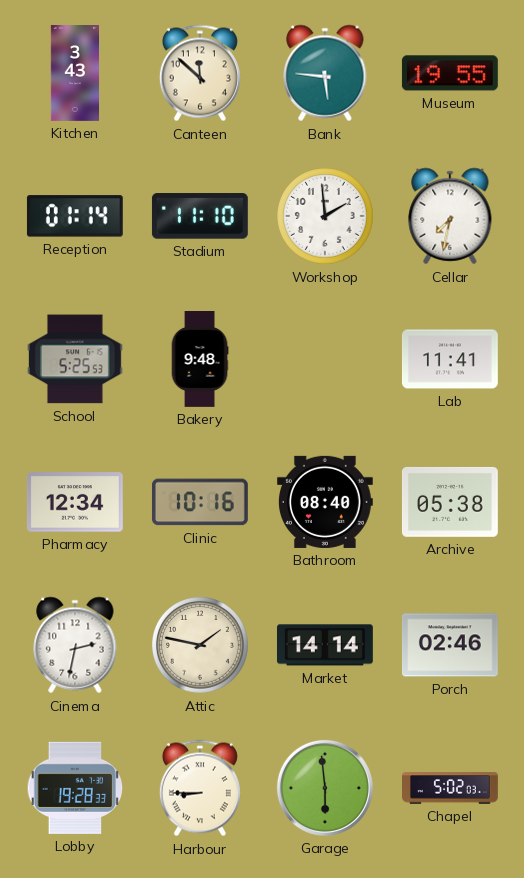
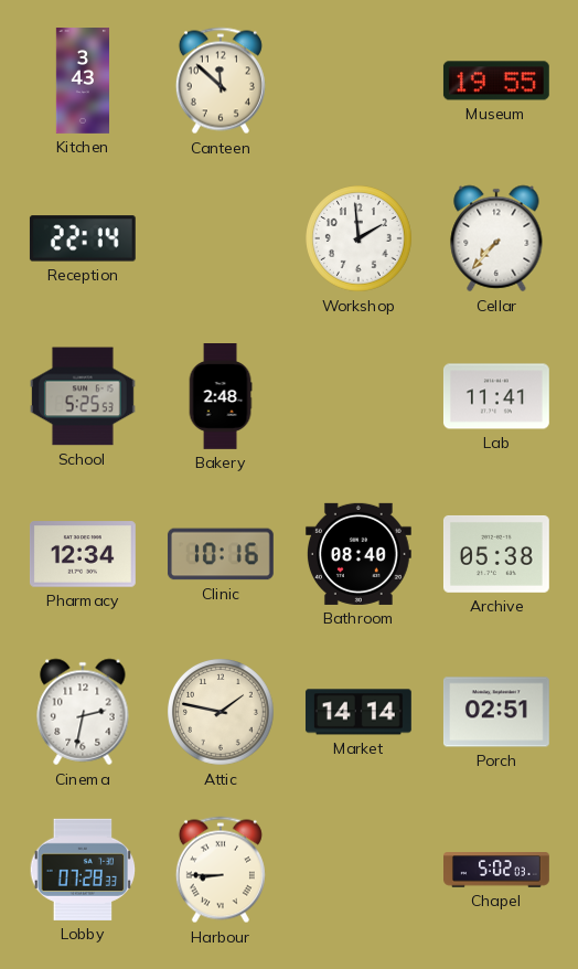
Bank: 5:46 -> none (325, 73)
Reception: 01:14 -> 22:14 (83, 238)
Stadium: 11:10 -> none (200, 216)
Cellar: 7:32 -> 7:37 (496, 238)
Bakery: 9:48 -> 2:48 (221, 397)
Porch: 02:46 -> 02:51 (496, 712)
Lobby: 19:28 -> 07:28 (83, 870)
Garage: 5:59 -> none (325, 788)
